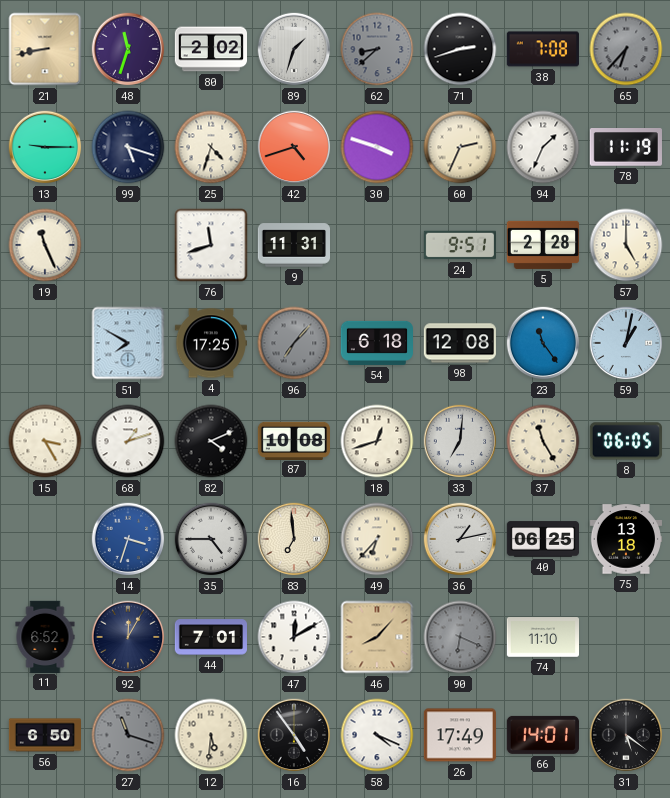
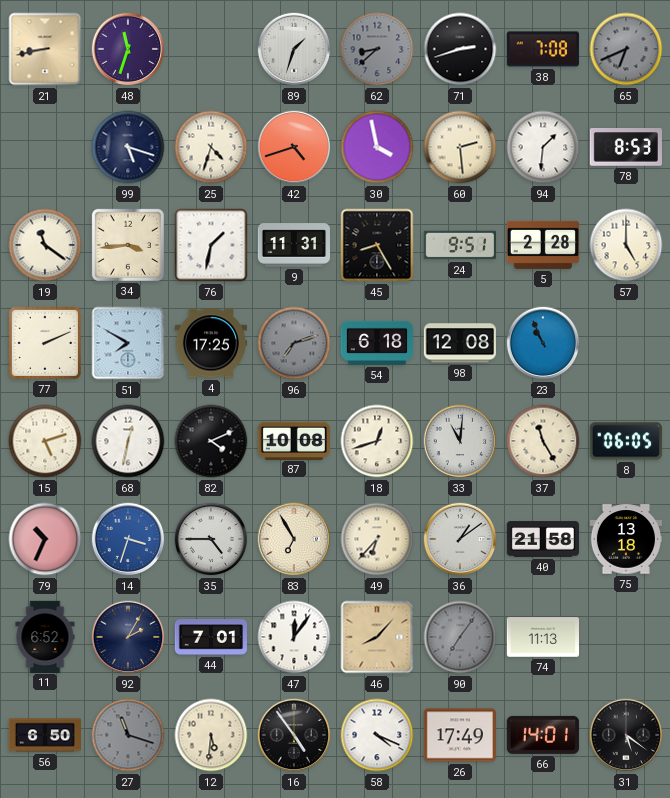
80: 2:02 -> none (210, 49)
65: 6:37 -> 6:41 (626, 49)
13: 9:15 -> none (45, 147)
30: 3:48 -> 3:58 (377, 147)
60: 2:34 -> 2:29 (460, 147)
94: 1:34 -> 1:31 (543, 147)
78: 11:19 -> 8:53 (626, 147)
19: 11:26 -> 11:21 (45, 245)
34: none -> 3:44 (128, 245)
76: 11:42 -> 1:32 (211, 245)
45: none -> 8:25 (377, 245)
77: none -> 2:11 (45, 343)
96: 7:07 -> 7:12 (294, 343)
23: 11:24 -> 10:56 (543, 343)
59: 1:02 -> none (626, 343)
15: 3:25 -> 5:12 (45, 441)
68: 1:12 -> 12:32 (128, 441)
33: 7:01 -> 11:01 (460, 441)
79: none -> 10:34 (45, 539)
83: 6:59 -> 6:55 (294, 539)
36: 1:13 -> 1:09 (460, 539)
40: 06:25 -> 21:58 (542, 539)
92: 12:05 -> 2:05 (128, 637)
47: 12:10 -> 12:06 (294, 637)
90: 6:19 -> 7:06 (460, 637)
74: 11:10 -> 11:13 (542, 637)
